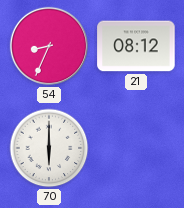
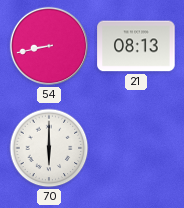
54: 8:34 -> 8:43 (49, 46)
21: 08:12 -> 08:13 (136, 46)
